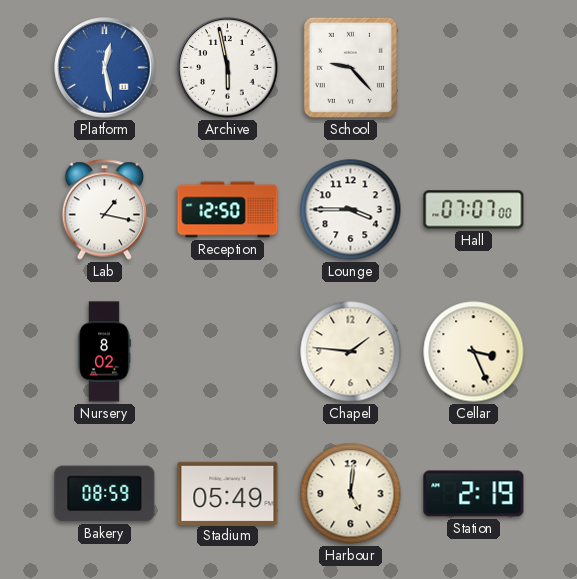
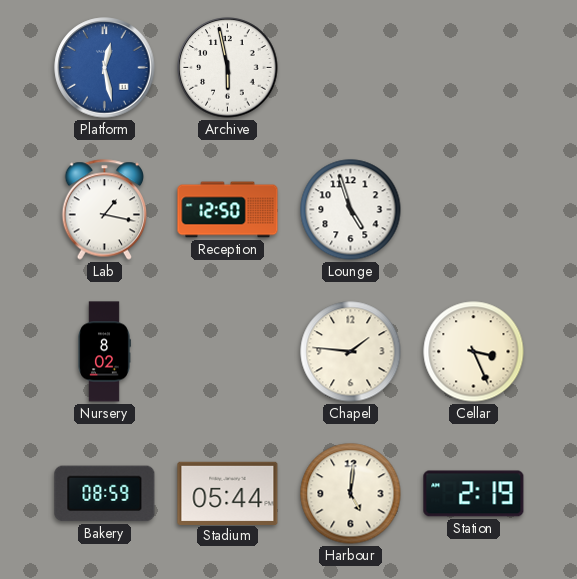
School: 9:23 -> none (350, 67)
Lounge: 3:45 -> 4:57 (351, 210)
Hall: 07:07 -> none (474, 210)
Stadium: 05:49 -> 05:44 (228, 493)
